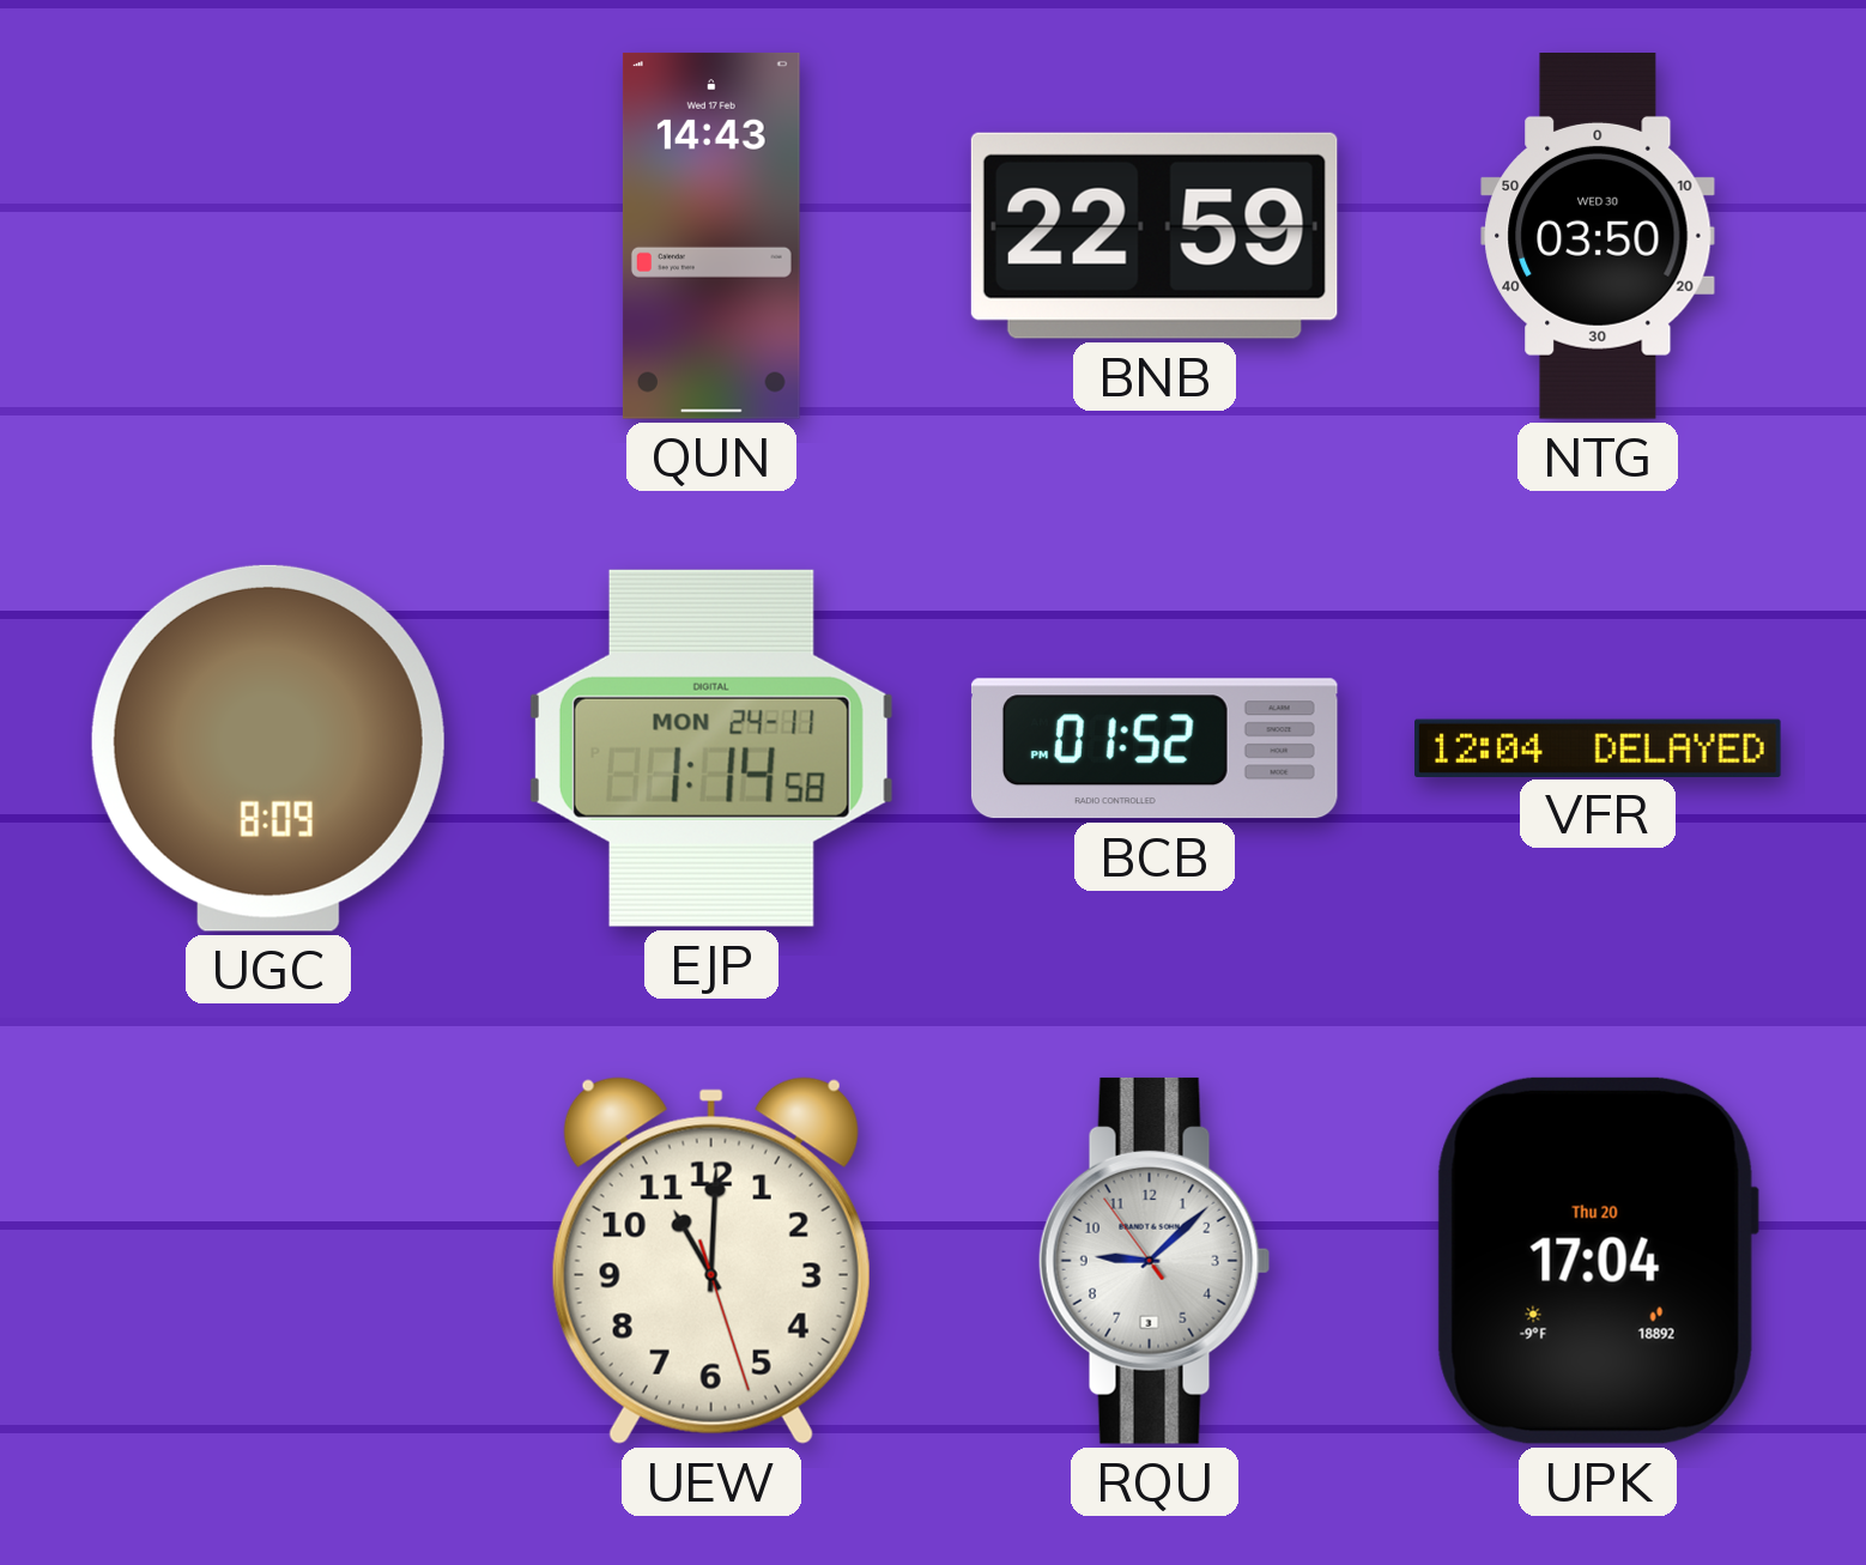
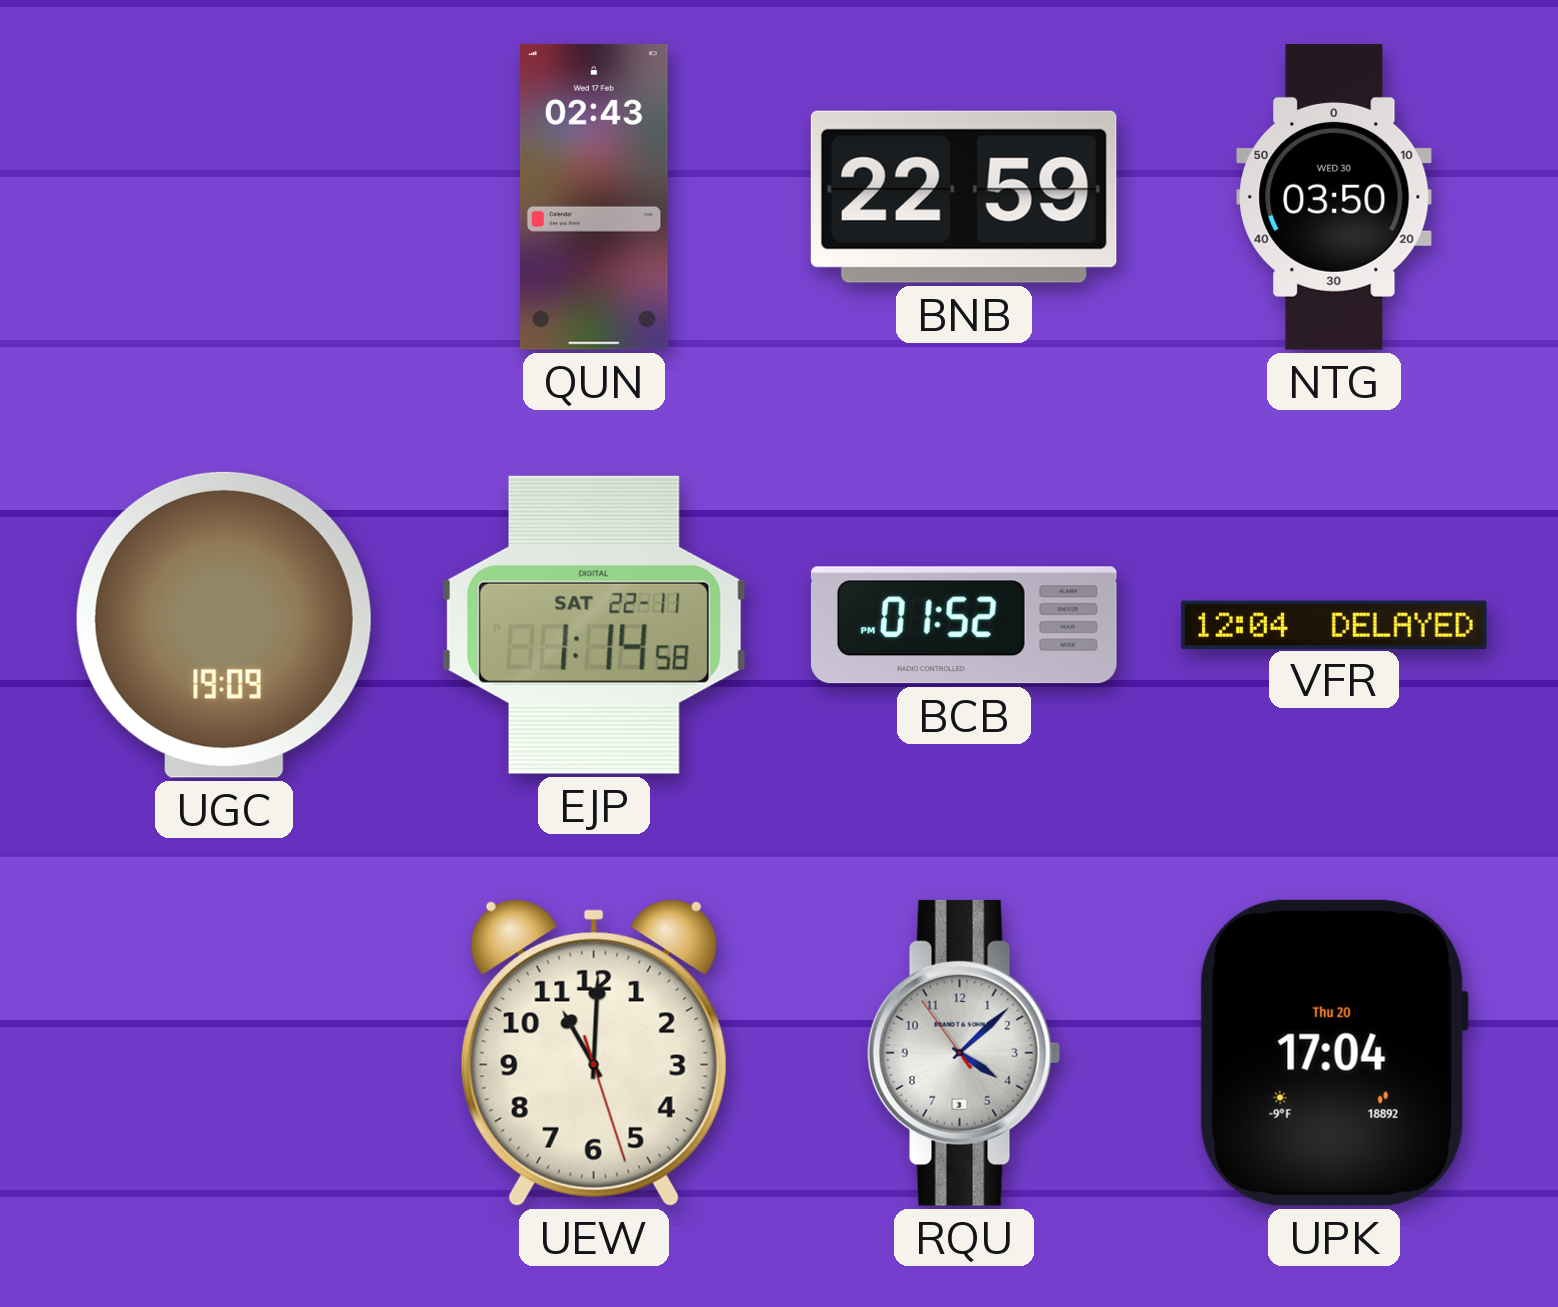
QUN: 14:43 -> 02:43 (594, 197)
UGC: 8:09 -> 19:09 (224, 625)
EJP date: MON 24-11 -> SAT 22-11 (594, 625)
RQU: 9:07 -> 4:07 (964, 1053)
